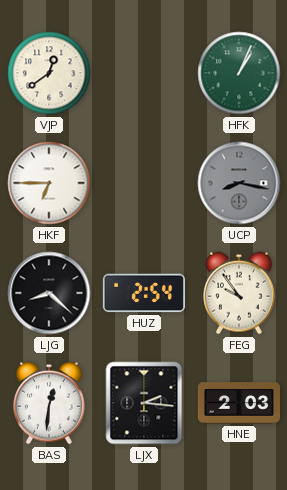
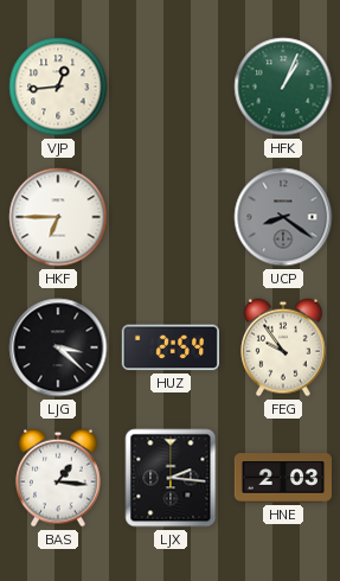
VJP: 12:39 -> 12:44 (58, 87)
UCP: 8:17 -> 8:21 (283, 217)
LJG: 8:22 -> 3:22 (58, 347)
BAS: 12:31 -> 1:16 (58, 478)
